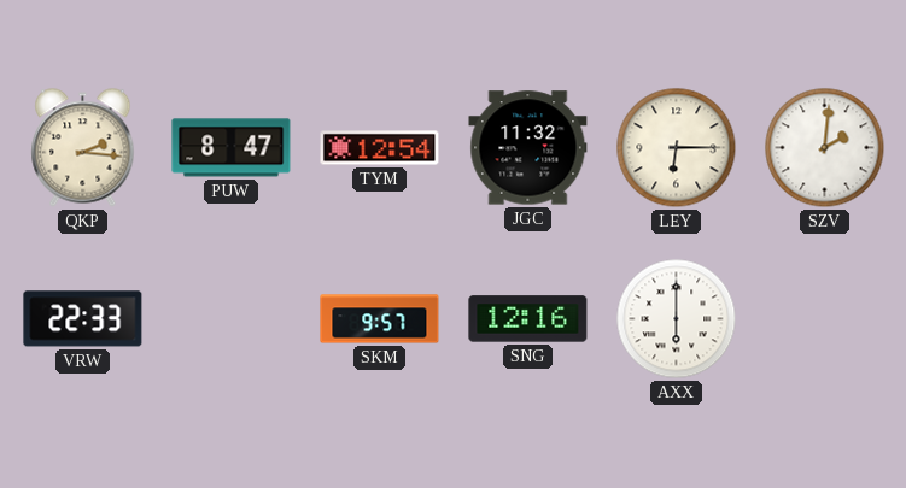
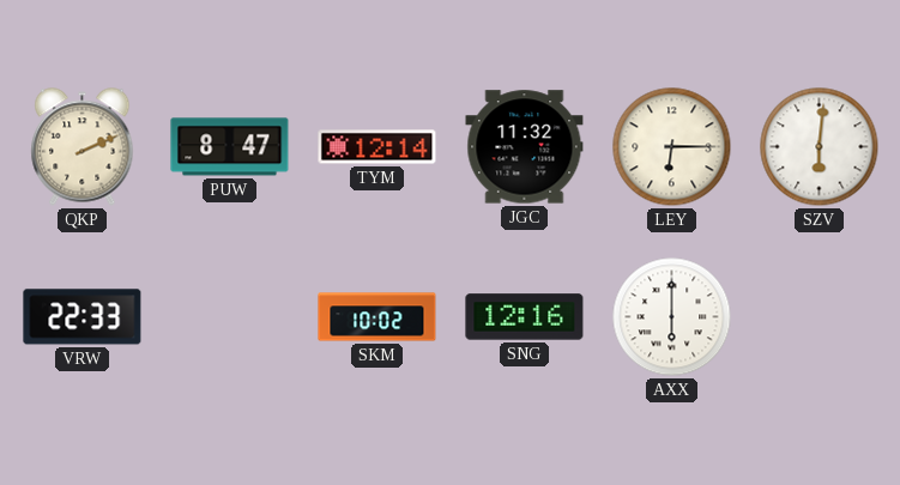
QKP: 2:16 -> 2:11 (83, 147)
TYM: 12:54 -> 12:14 (377, 147)
SZV: 2:01 -> 6:01 (820, 147)
SKM: 9:57 -> 10:02 (377, 317)
